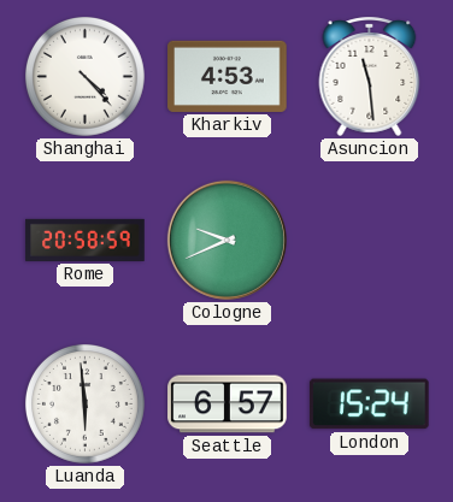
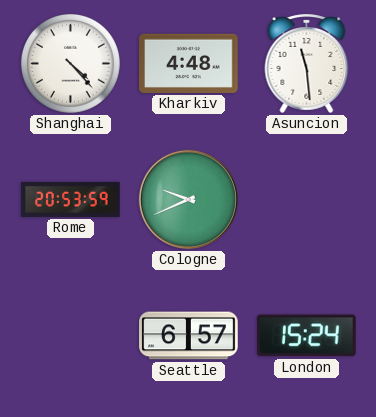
Kharkiv: 4:53 -> 4:48 (189, 63)
Rome: 20:58 -> 20:53 (71, 199)
Luanda: 5:59 -> none (84, 403)
